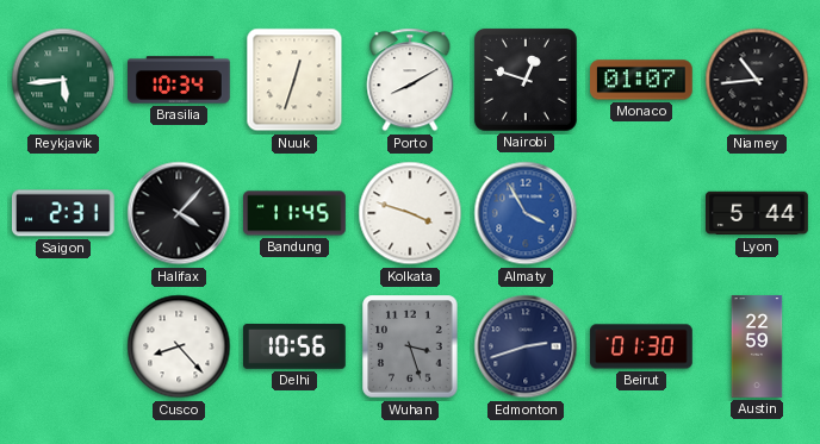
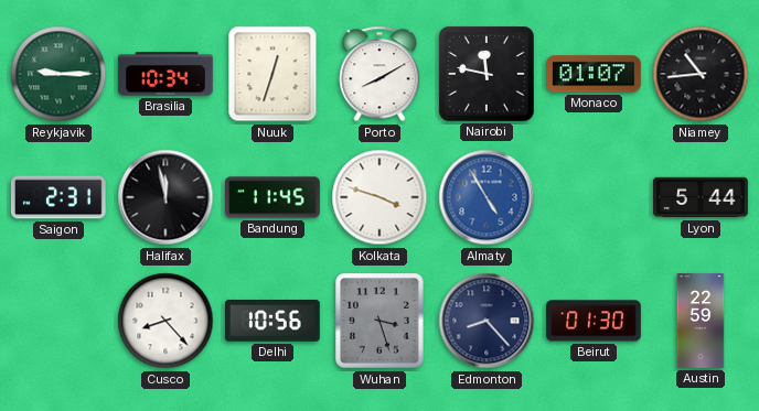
Reykjavik: 5:44 -> 9:15 (58, 74)
Nairobi: 12:48 -> 11:47 (487, 74)
Halifax: 4:07 -> 11:58 (165, 197)
Almaty: 3:55 -> 4:55 (487, 197)
Edmonton: 2:42 -> 8:23 (487, 321)
